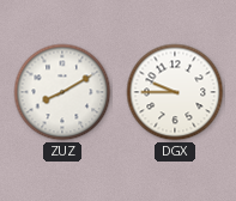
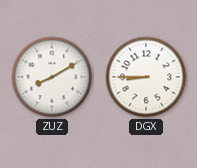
DGX: 9:45 -> 8:45 (146, 77)
